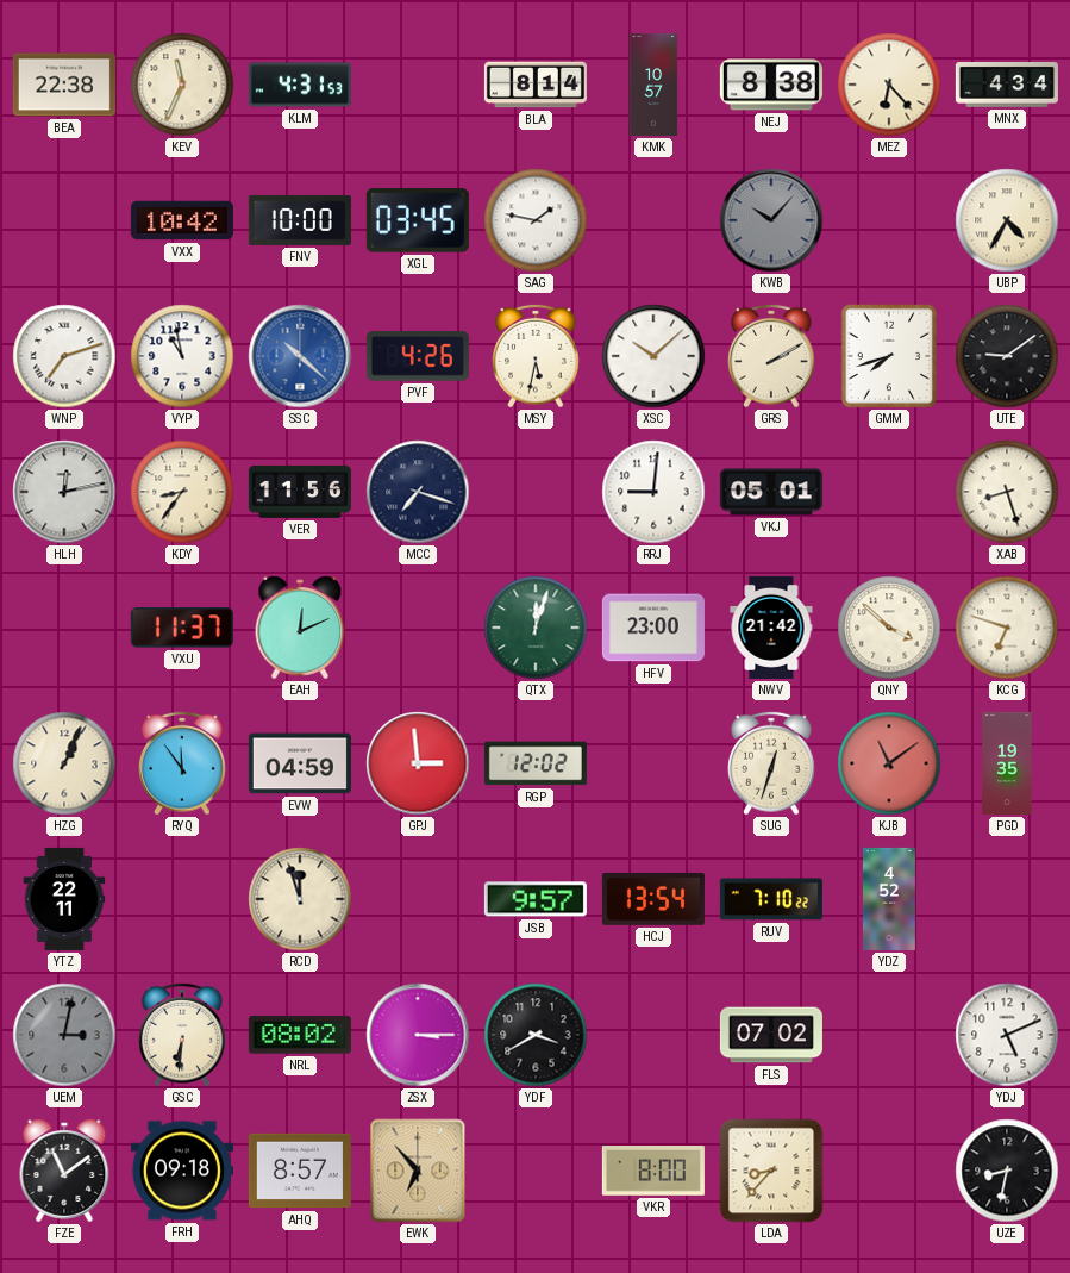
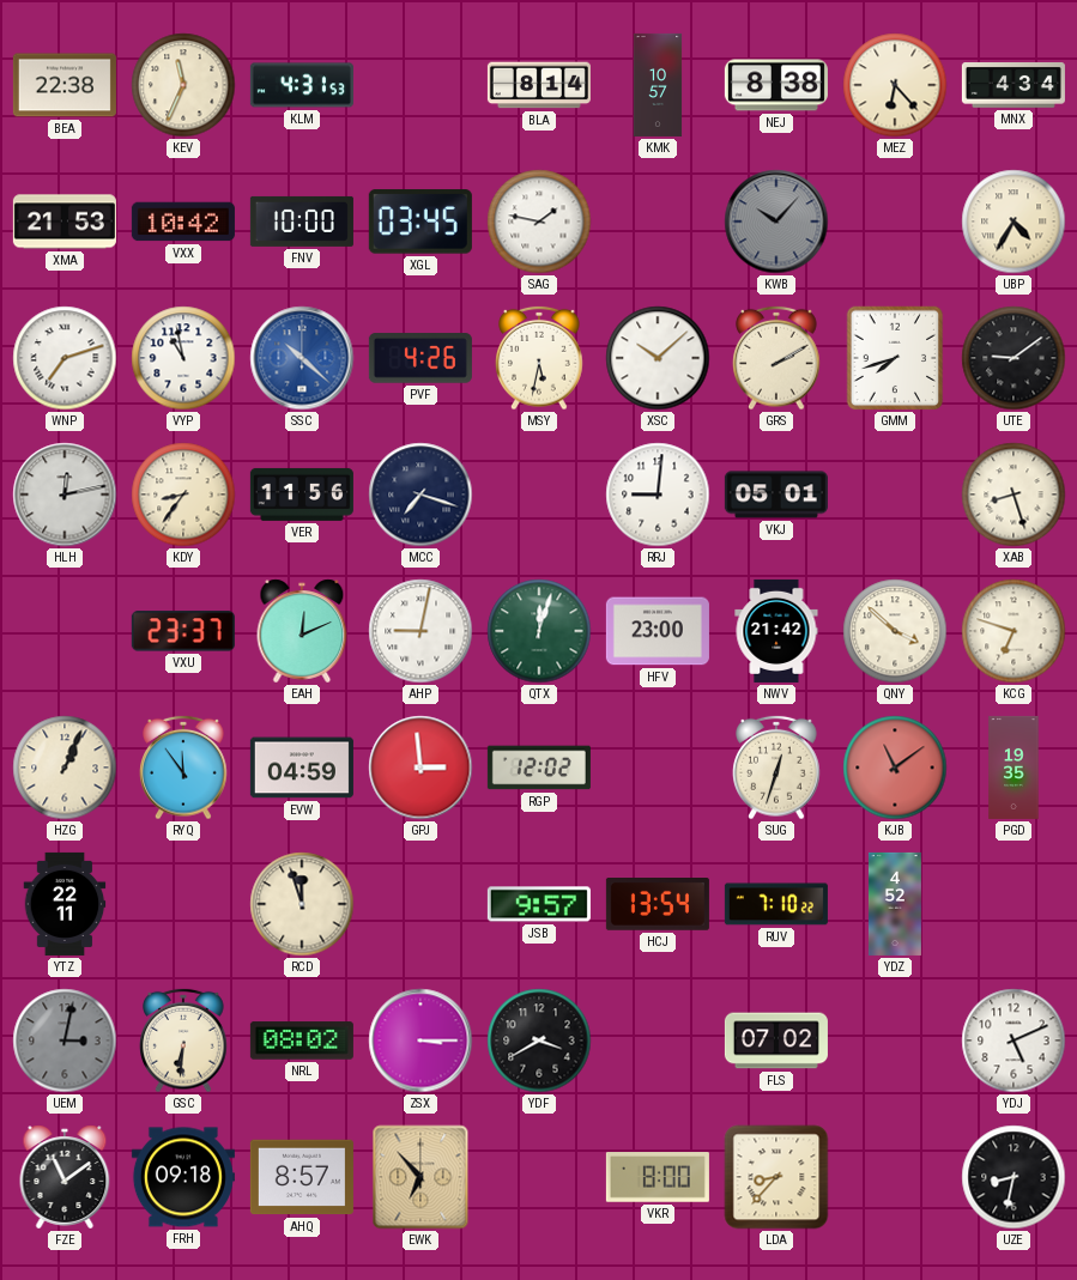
XMA: none -> 21:53 (65, 222)
VXU: 11:37 -> 23:37 (183, 631)
AHP: none -> 9:02 (420, 631)
